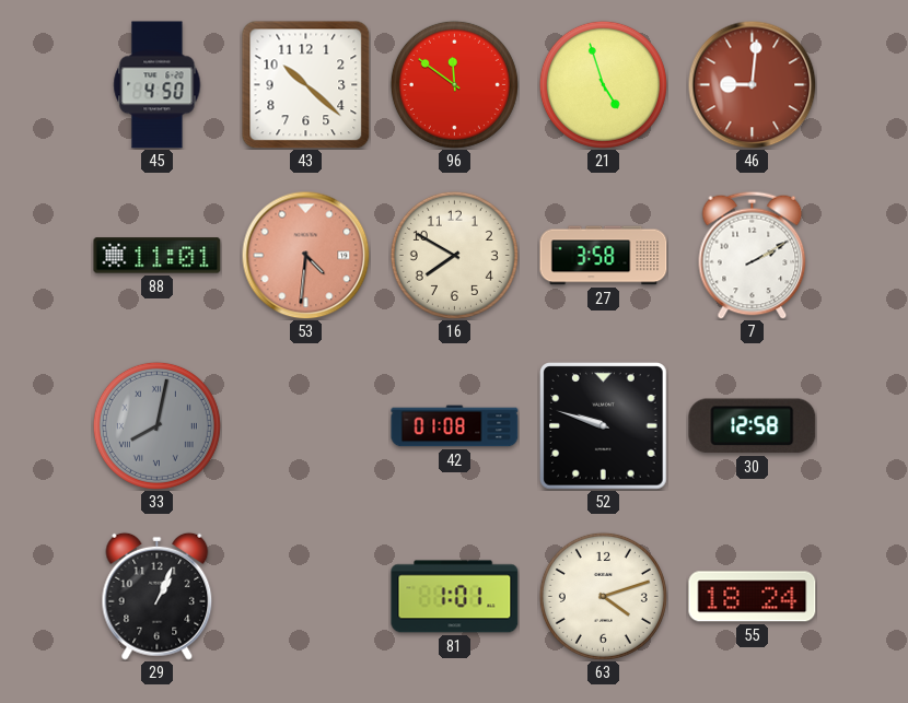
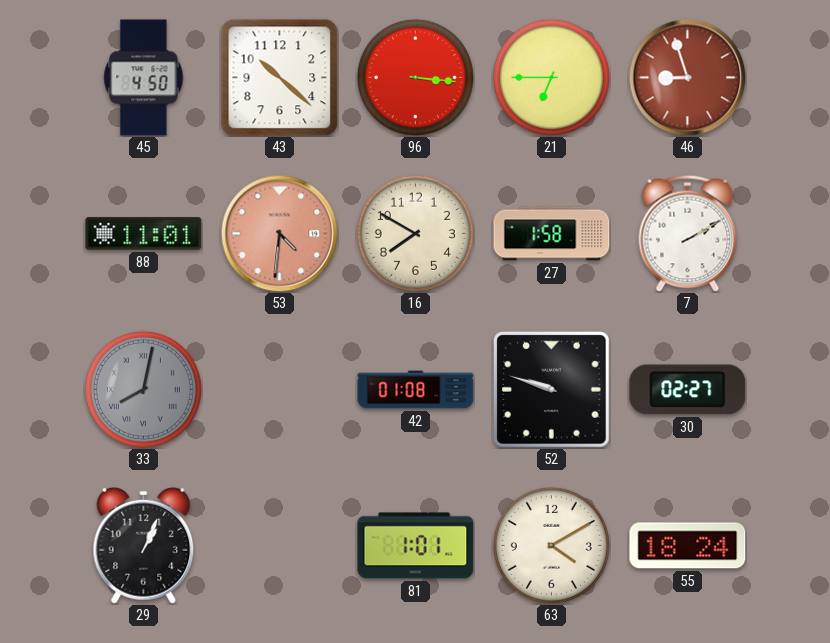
96: 11:51 -> 3:16 (415, 77)
21: 4:57 -> 6:45 (551, 77)
46: 9:01 -> 8:57 (687, 77)
27: 3:58 -> 1:58 (552, 234)
30: 12:58 -> 02:27 (688, 390)
63: 4:12 -> 4:10 (551, 545)
